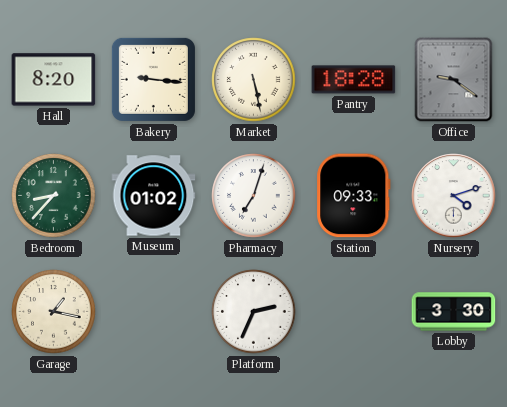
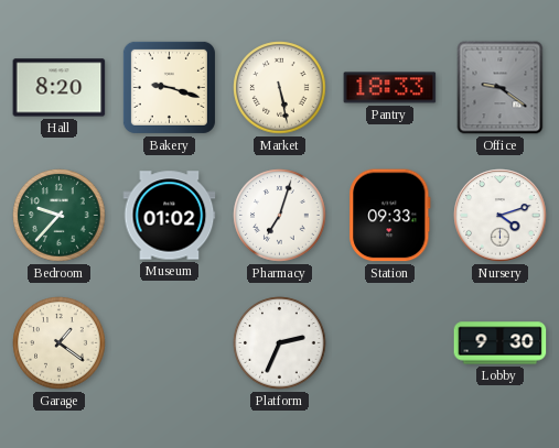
Bakery: 9:16 -> 9:18 (169, 87)
Pantry: 18:28 -> 18:33 (390, 88)
Bedroom: 8:37 -> 9:37 (60, 216)
Garage: 1:17 -> 1:21 (60, 343)
Lobby: 3:30 -> 9:30 (501, 343)
